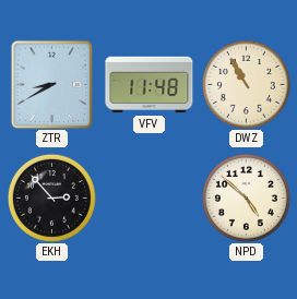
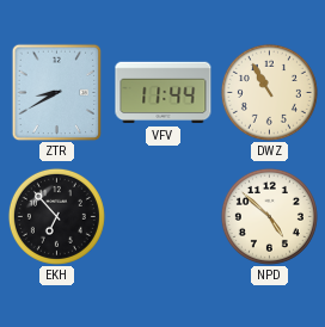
VFV: 11:48 -> 11:44 (164, 93)
EKH: 2:53 -> 6:53 (56, 216)
